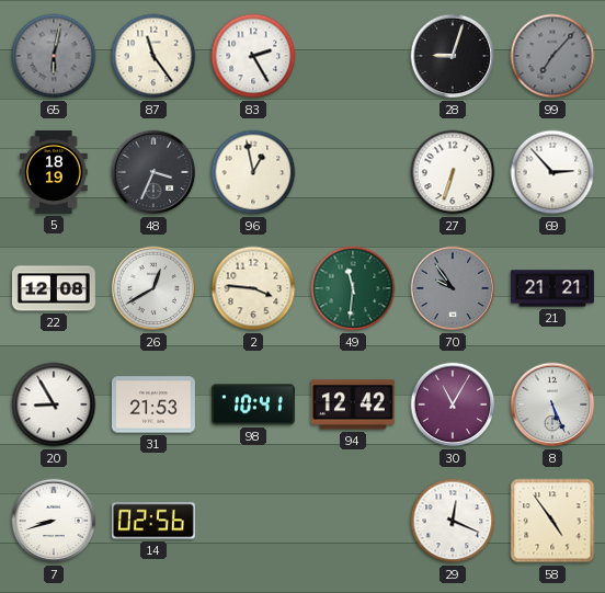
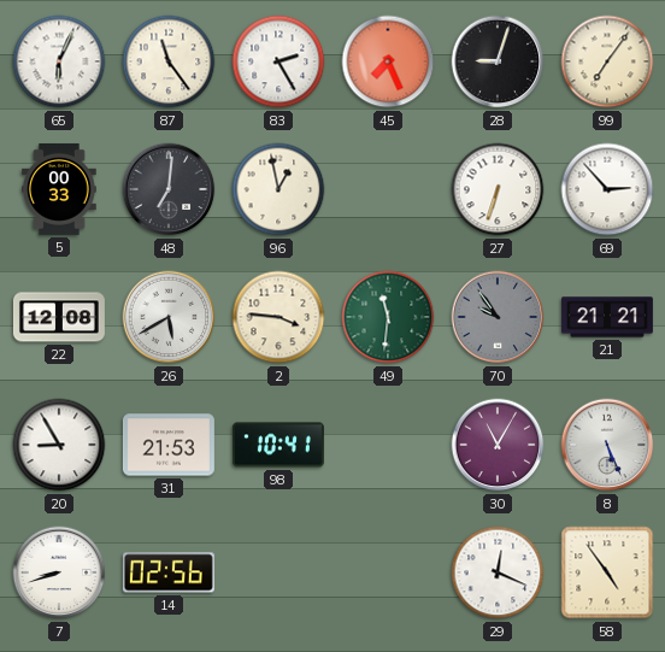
65: 6:02 -> 6:04 (59, 61)
65 dial: grey -> white (59, 61)
45: none -> 7:26 (388, 61)
99: 7:07 -> 7:06 (607, 61)
99 dial: grey -> cream (607, 61)
5: 18:19 -> 00:33 (60, 189)
48: 3:34 -> 7:01 (169, 189)
26: 12:40 -> 5:40 (169, 317)
94: 12:42 -> none (353, 404)
